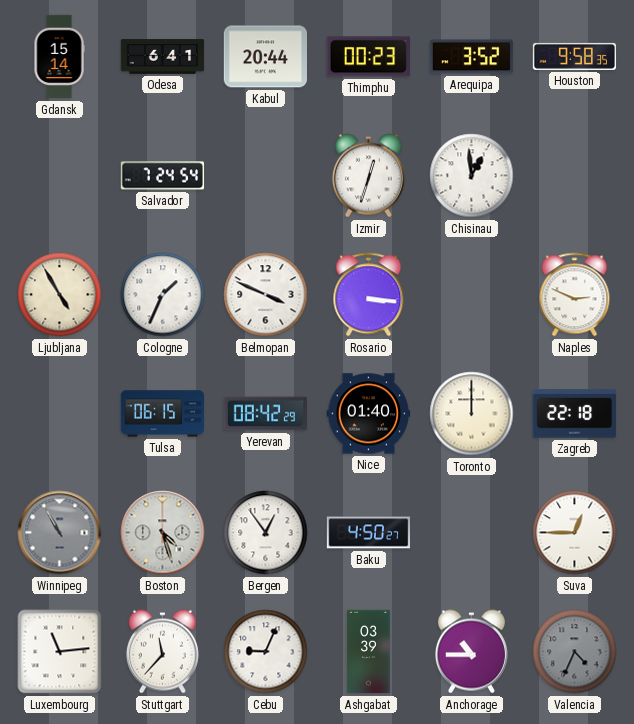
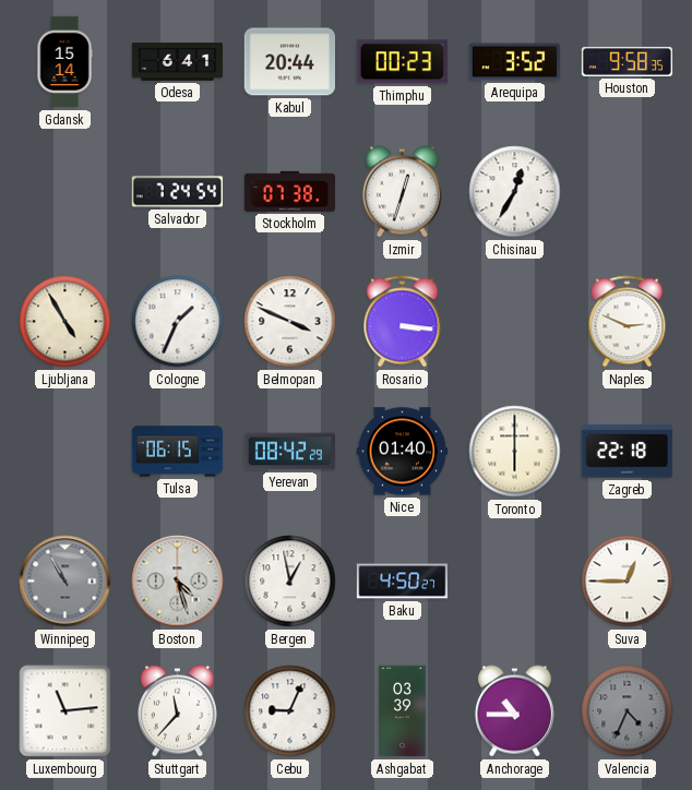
Stockholm: none -> 07:38 (289, 191)
Chisinau: 12:59 -> 12:35 (515, 192)
Toronto: 12:00 -> 6:00 (515, 452)
Bergen: 12:54 -> 12:58 (290, 582)
